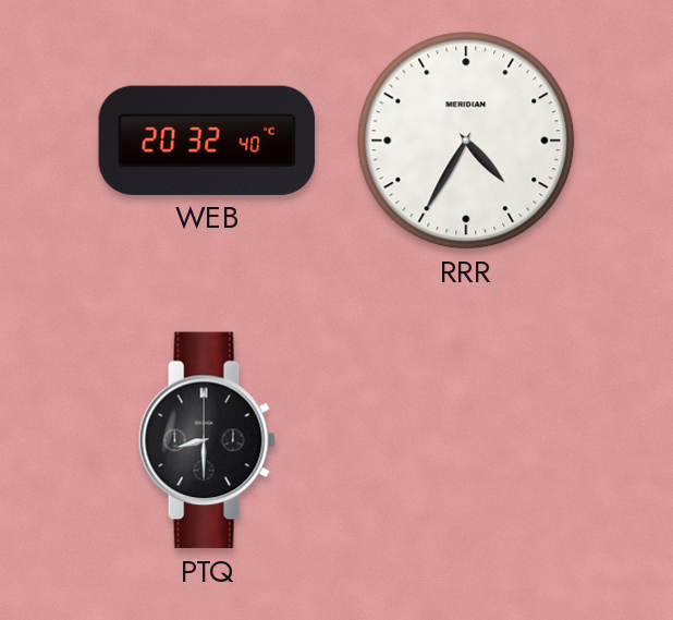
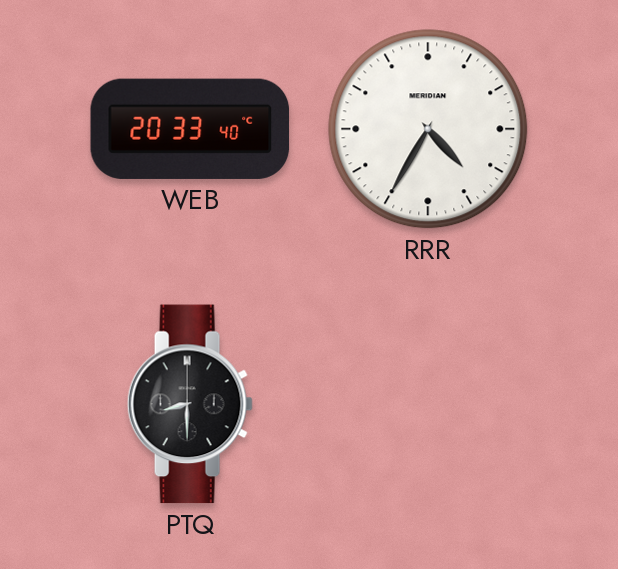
WEB: 20:32 -> 20:33 (190, 129)
